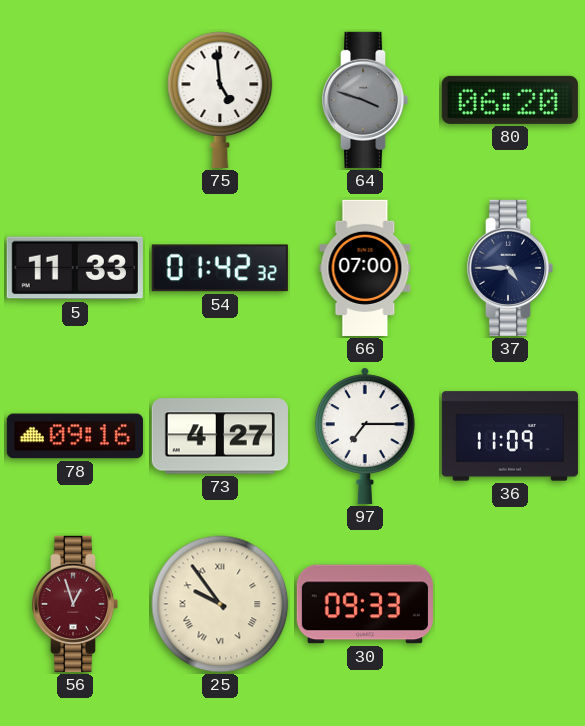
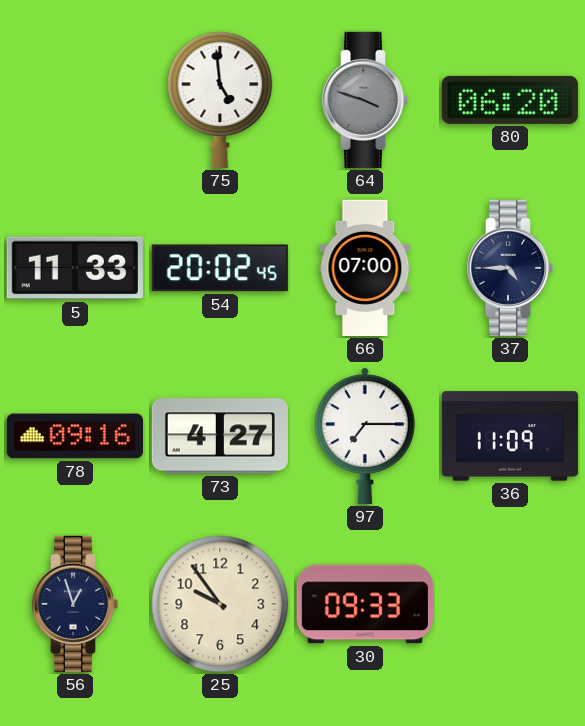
54: 01:42 -> 20:02 (220, 268)
56 dial: burgundy -> navy (75, 604)
25 numerals: Roman -> Arabic (220, 604)
